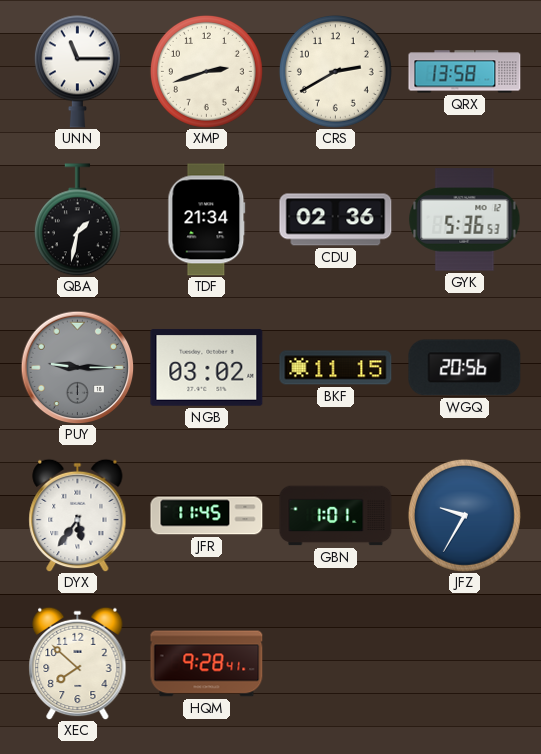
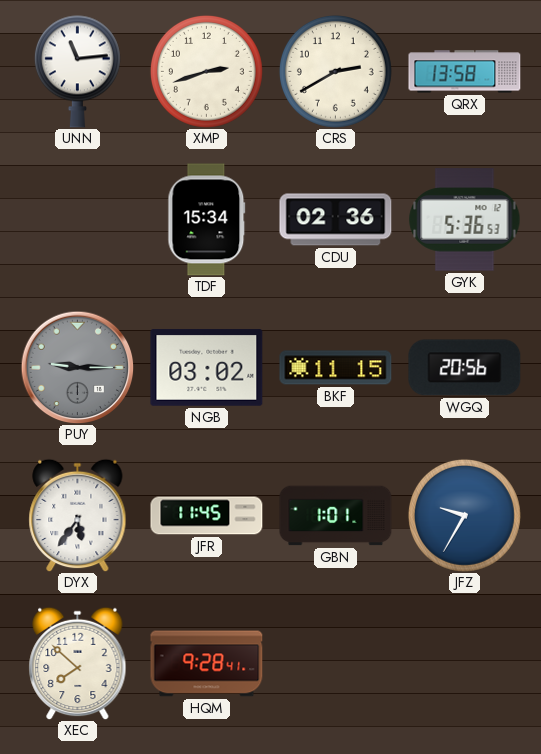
UNN: 11:15 -> 11:14 (77, 71)
QBA: 1:32 -> none (77, 220)
TDF: 21:34 -> 15:34 (207, 220)
